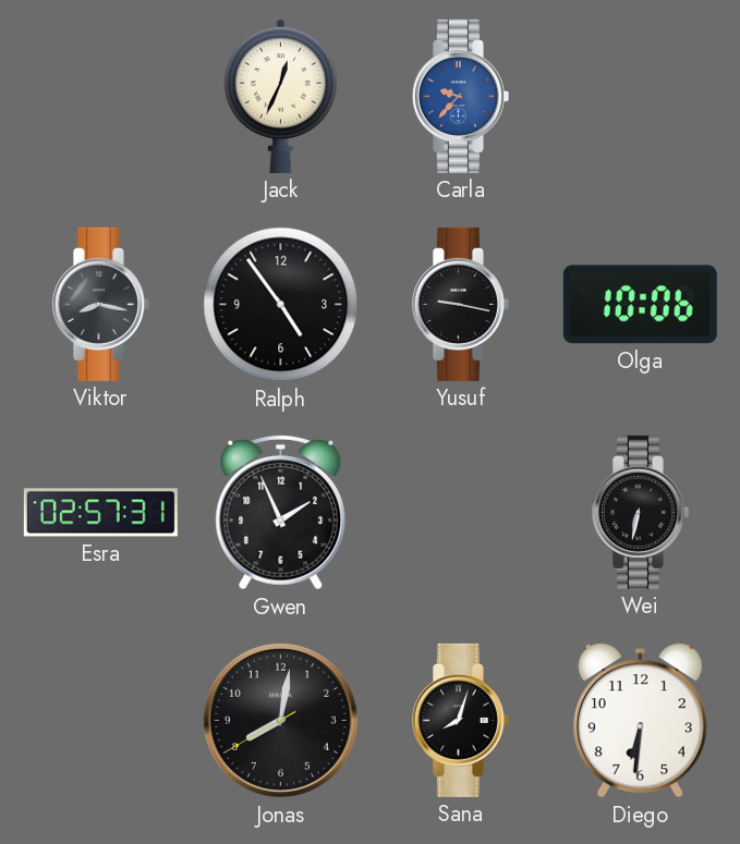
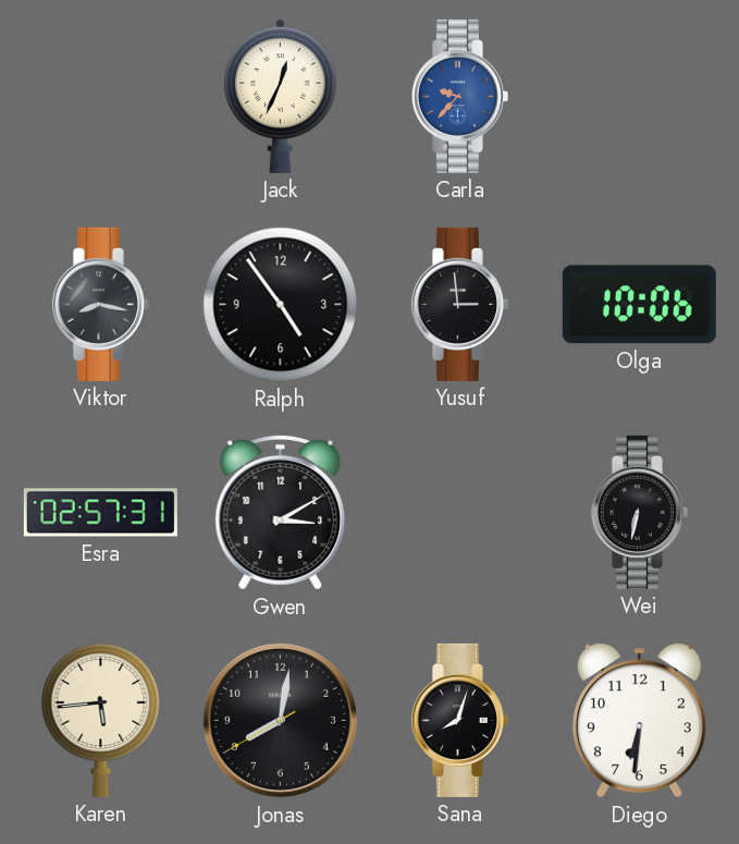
Yusuf: 9:17 -> 2:59 (459, 304)
Gwen: 1:56 -> 3:10 (281, 512)
Karen: none -> 5:44 (101, 720)
